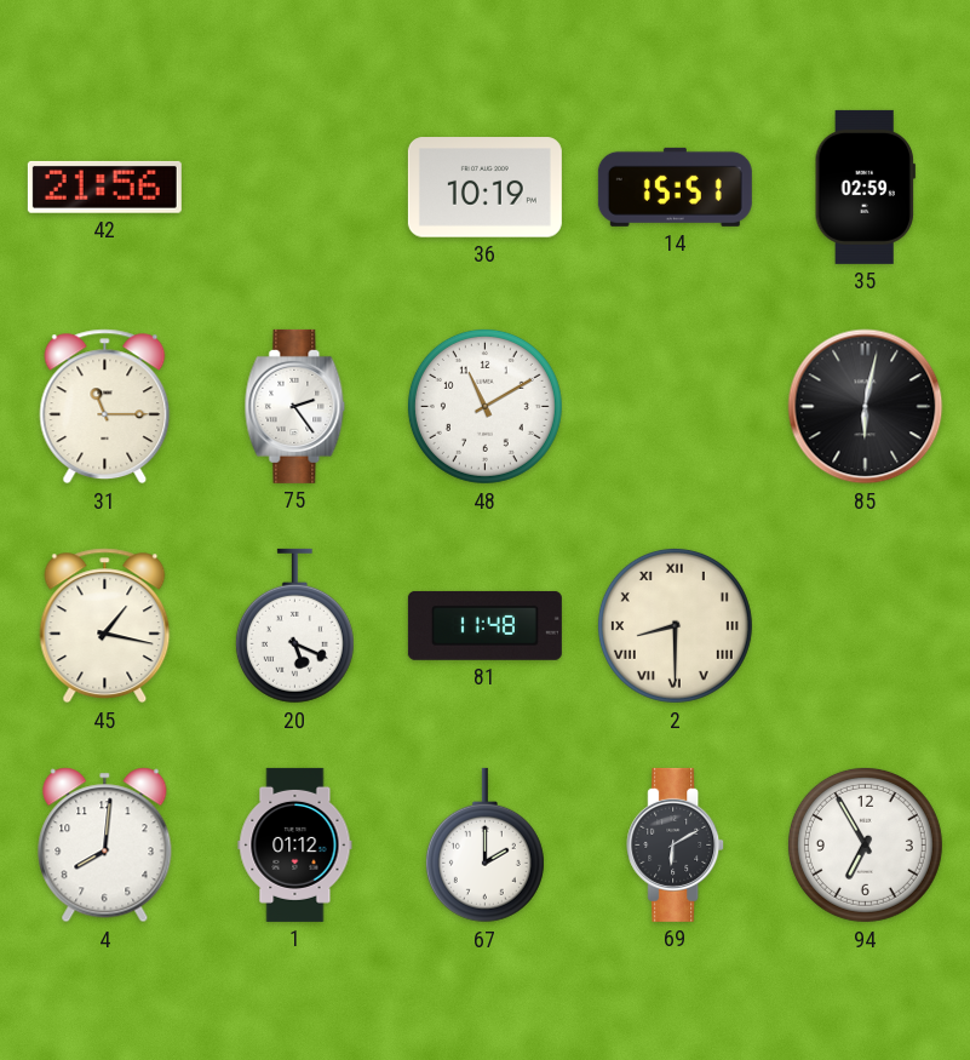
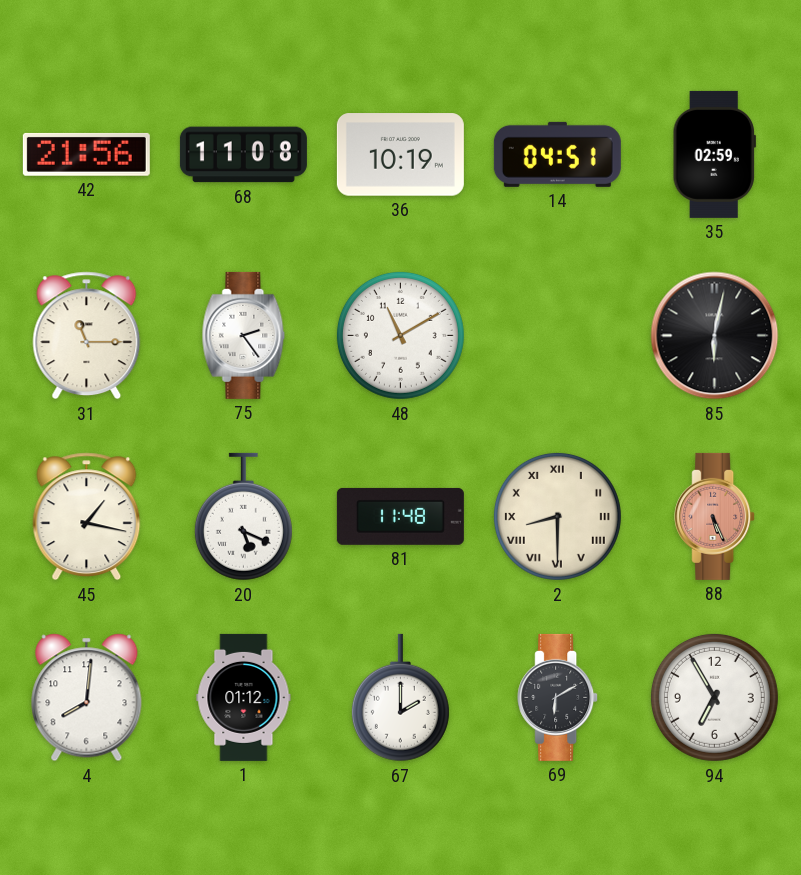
68: none -> 11:08 (243, 155)
14: 15:51 -> 04:51 (557, 154)
88: none -> 5:26 (715, 516)
